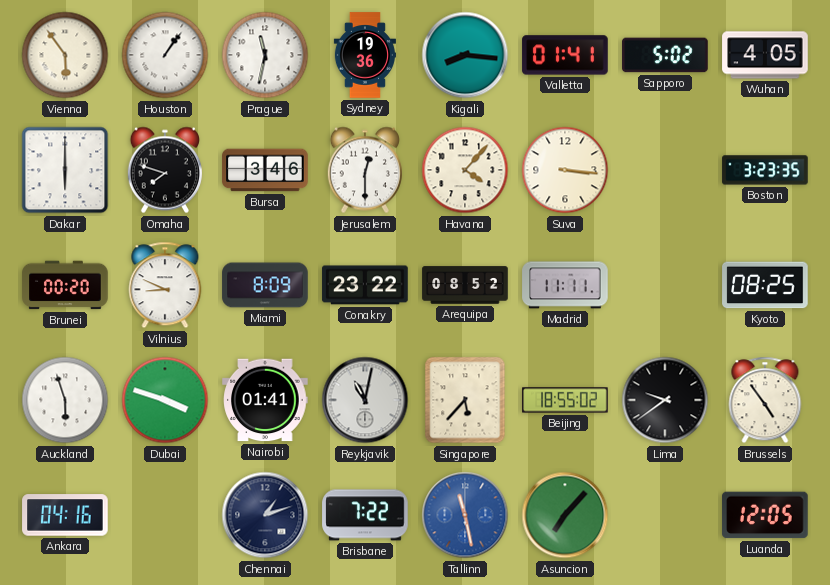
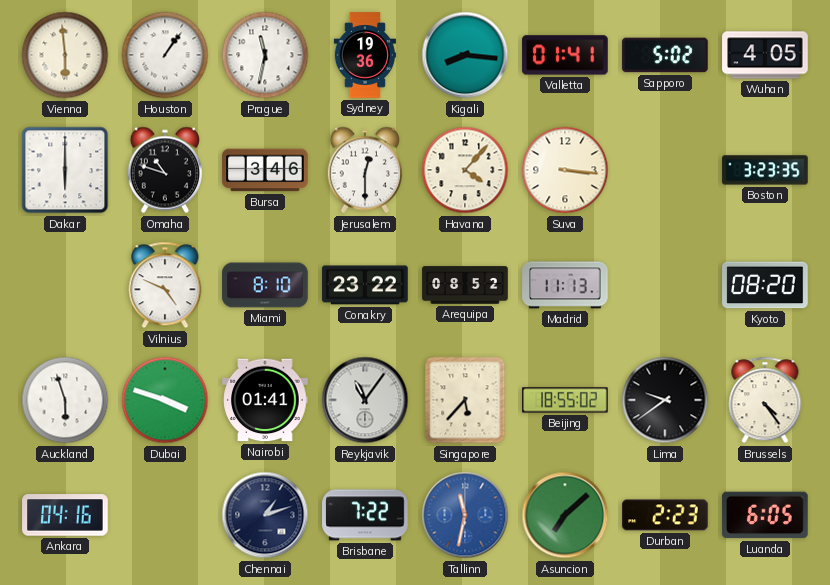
Vienna: 5:54 -> 5:59 (65, 55)
Omaha: 7:48 -> 10:48 (165, 170)
Brunei: 00:20 -> none (65, 285)
Vilnius: 8:49 -> 4:49 (165, 285)
Miami: 8:09 -> 8:10 (265, 285)
Madrid: 11:11 -> 11:13 (565, 285)
Kyoto: 08:25 -> 08:20 (765, 285)
Reykjavik: 11:02 -> 11:06 (365, 400)
Brussels: 4:54 -> 4:24 (765, 400)
Tallinn: 11:28 -> 11:32 (465, 515)
Asuncion: 7:07 -> 7:08 (565, 515)
Durban: none -> 2:23 (665, 515)
Luanda: 12:05 -> 6:05 (765, 515)
